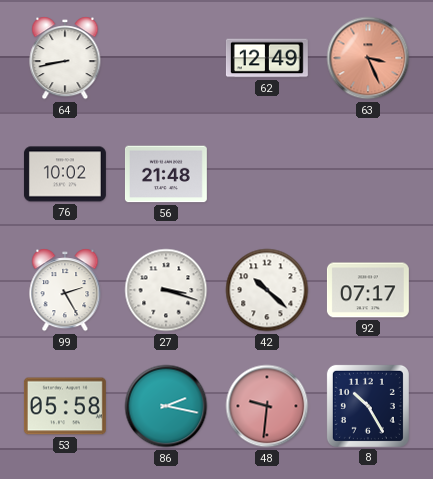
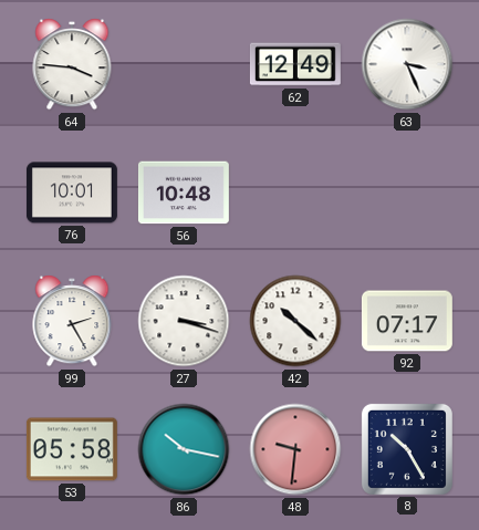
64: 8:43 -> 3:46 (72, 64)
63 dial: salmon -> white (407, 64)
76: 10:02 -> 10:01 (72, 193)
56: 21:48 -> 10:48 (184, 193)
86: 2:17 -> 10:17 (184, 449)
